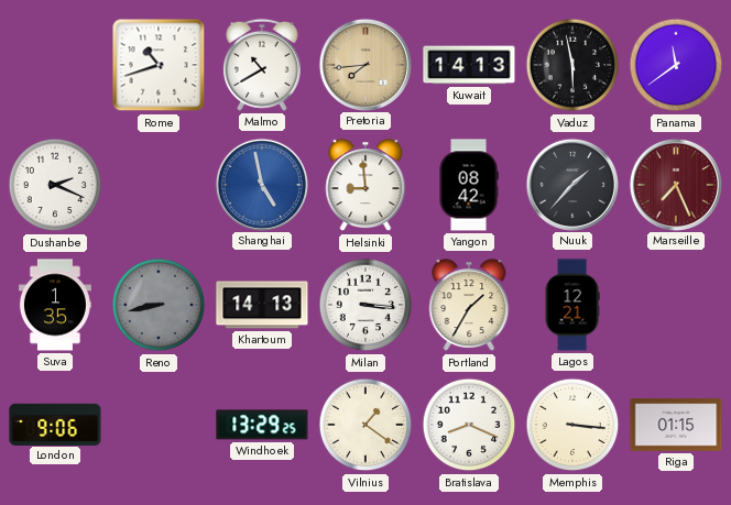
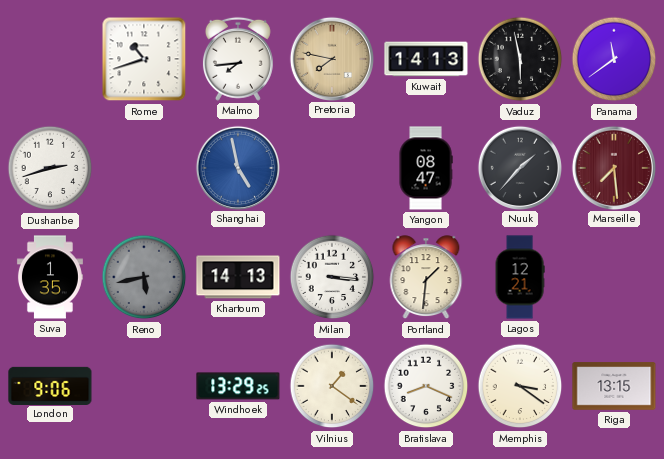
Malmo: 10:40 -> 7:44 (238, 59)
Pretoria: 7:44 -> 7:47 (331, 58)
Dushanbe: 2:19 -> 2:42 (50, 168)
Helsinki: 8:59 -> none (365, 186)
Yangon: 08:42 -> 08:47 (426, 168)
Marseille: 7:26 -> 7:29 (613, 167)
Reno: 8:43 -> 5:43 (144, 277)
Portland: 1:35 -> 1:31 (426, 278)
Memphis: 3:16 -> 3:21 (520, 386)
Riga: 01:15 -> 13:15 (614, 386)
